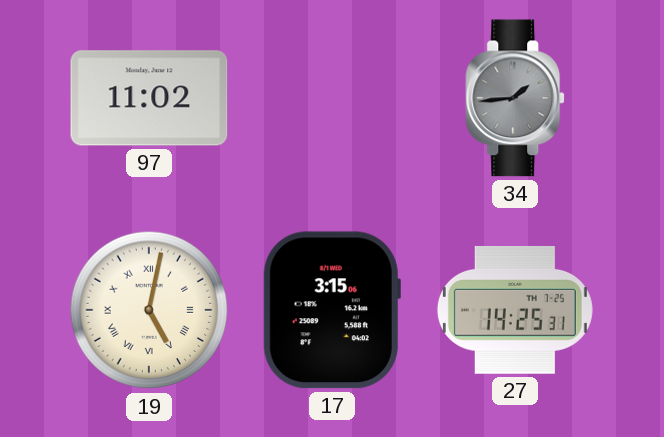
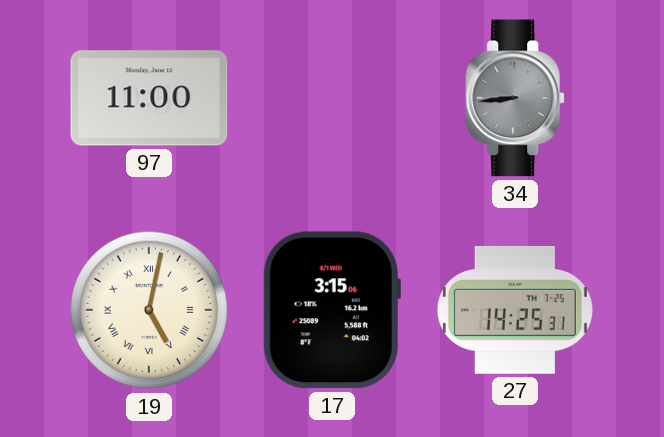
97: 11:02 -> 11:00 (149, 98)
34: 1:44 -> 8:44 (516, 98)
